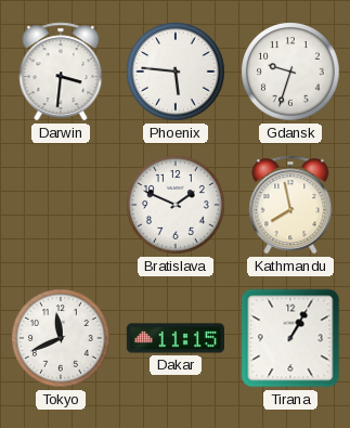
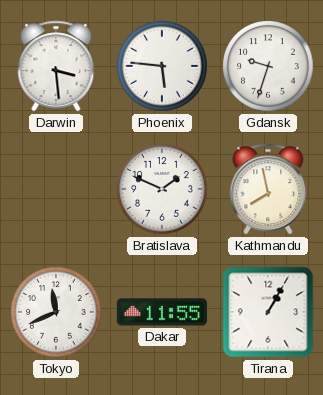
Darwin: 3:31 -> 3:29 (56, 66)
Dakar: 11:15 -> 11:55 (162, 312)
